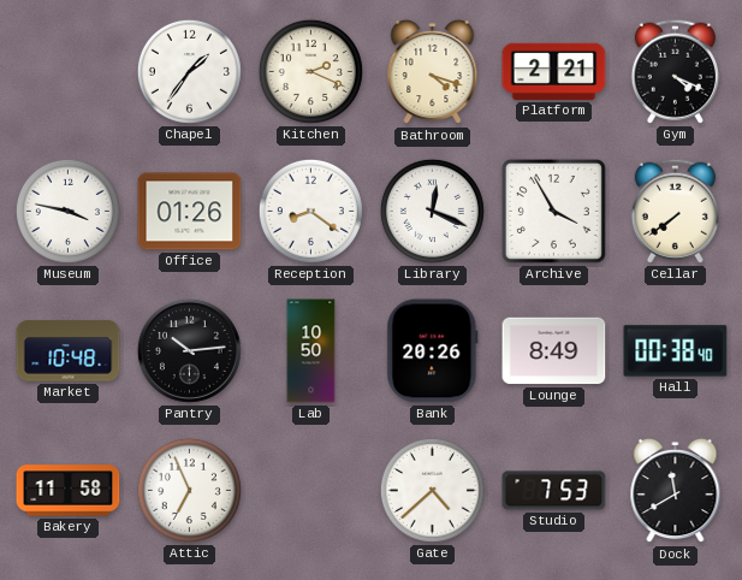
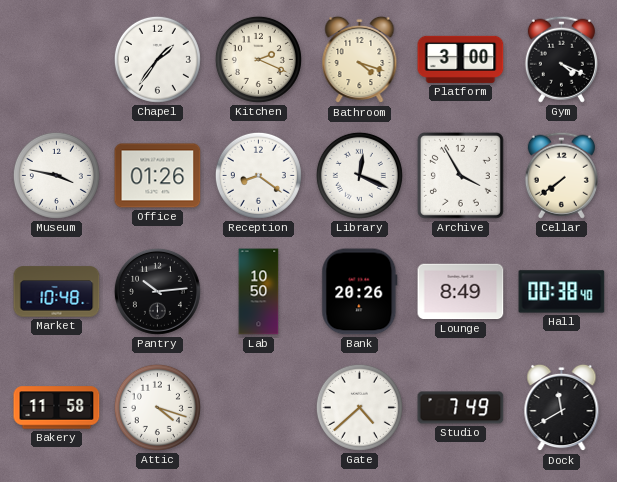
Platform: 2:21 -> 3:00 (461, 59)
Attic: 6:56 -> 4:18 (157, 407)
Studio: 7:53 -> 7:49 (461, 408)
